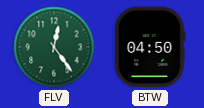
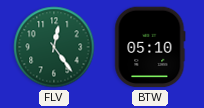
BTW: 04:50 -> 05:10 (150, 47)
